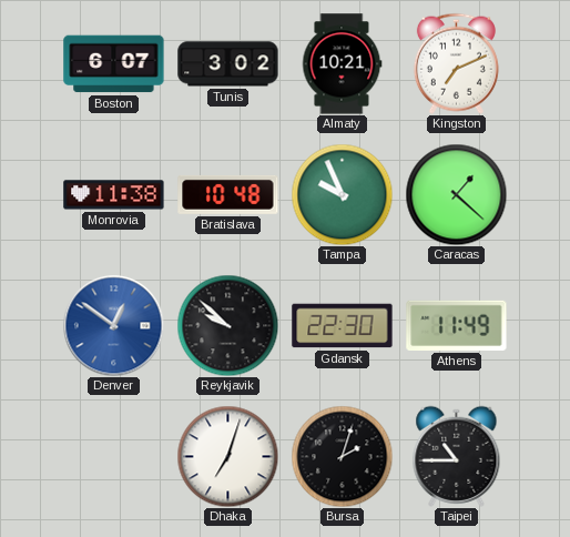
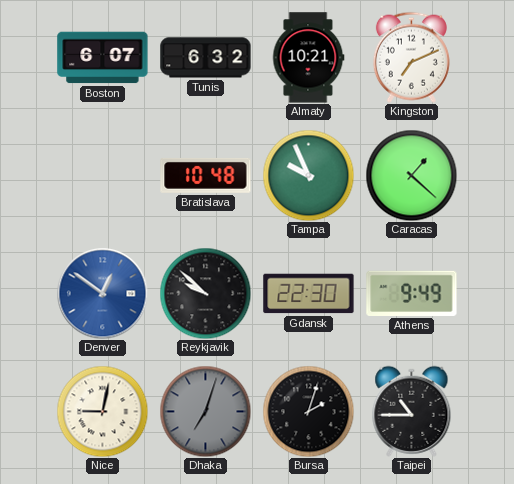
Tunis: 3:02 -> 6:32 (206, 58)
Monrovia: 11:38 -> none (114, 195)
Athens: 11:49 -> 9:49 (412, 293)
Nice: none -> 9:02 (102, 411)
Dhaka dial: white -> grey (205, 411)
